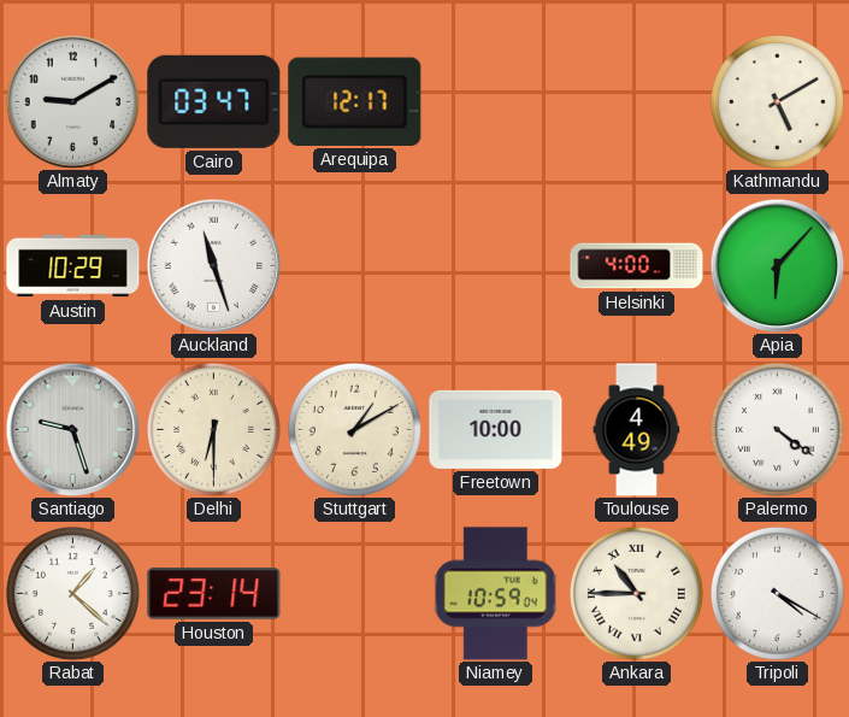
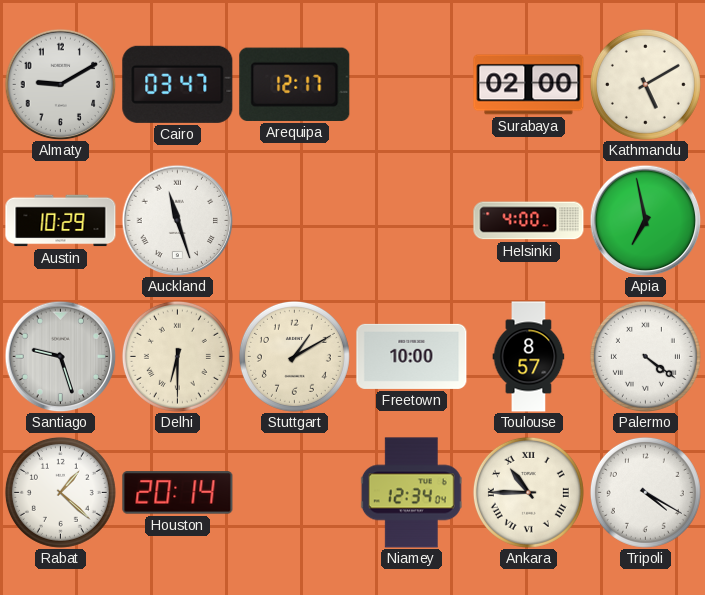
Surabaya: none -> 02:00 (529, 85)
Apia: 6:07 -> 6:58 (645, 220)
Toulouse: 4:49 -> 8:57 (529, 357)
Houston: 23:14 -> 20:14 (178, 493)
Niamey: 10:59 -> 12:34 (411, 493)
